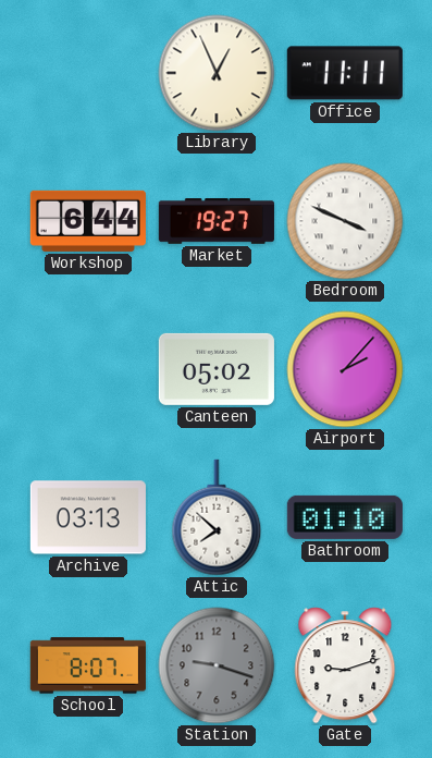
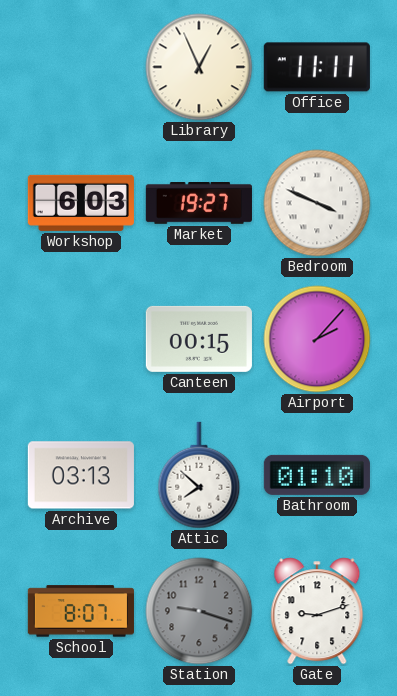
Workshop: 6:44 -> 6:03 (81, 203)
Canteen: 05:02 -> 00:15 (199, 339)
